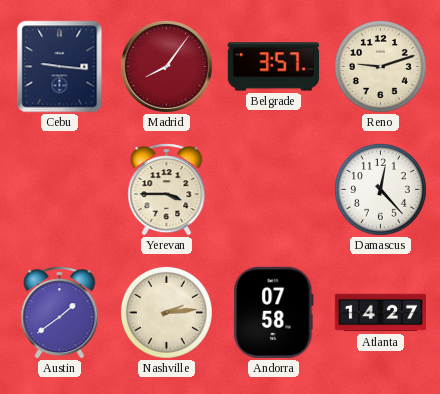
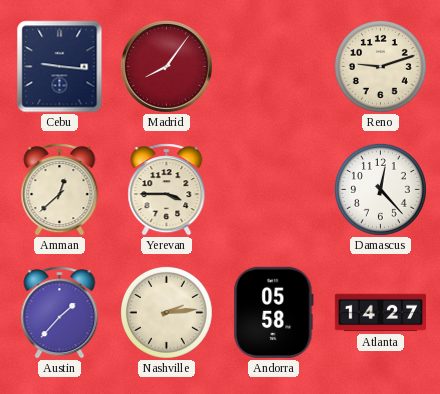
Belgrade: 3:57 -> none (273, 67)
Amman: none -> 12:38 (60, 190)
Austin: 1:39 -> 1:37 (60, 313)
Andorra: 07:58 -> 05:58 (274, 312)
